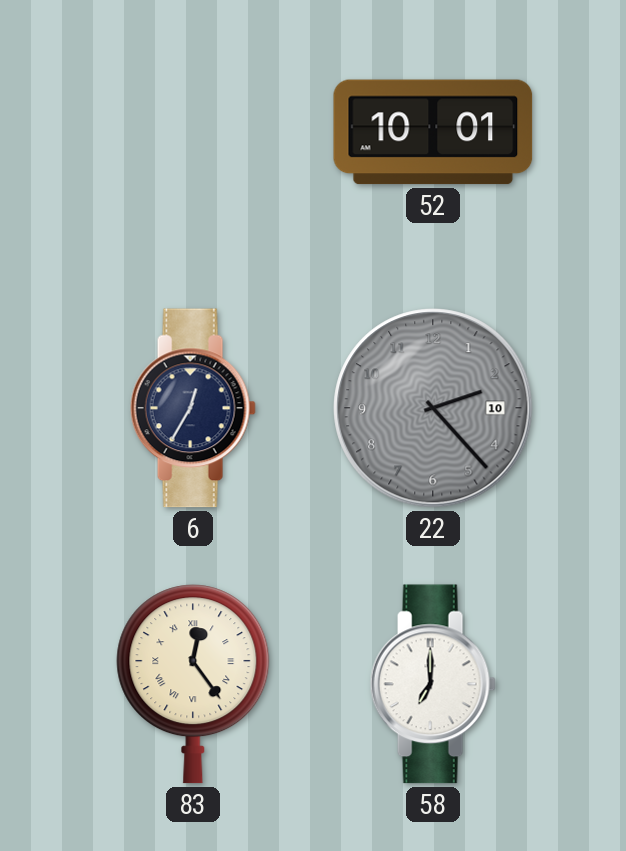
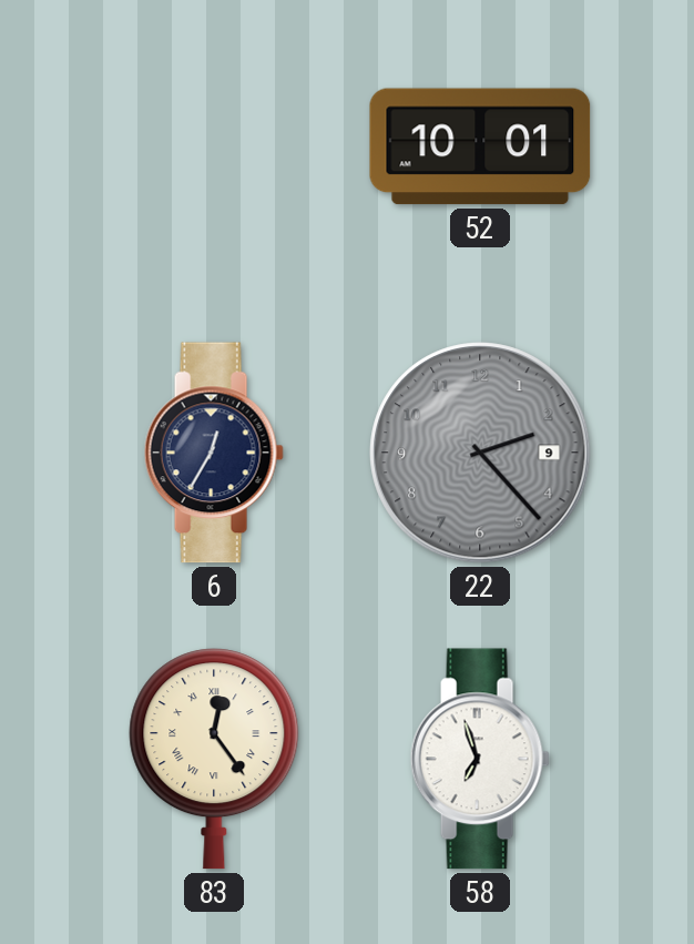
22 date: 10 -> 9 (480, 453)
58: 7:00 -> 6:57 (480, 759)
